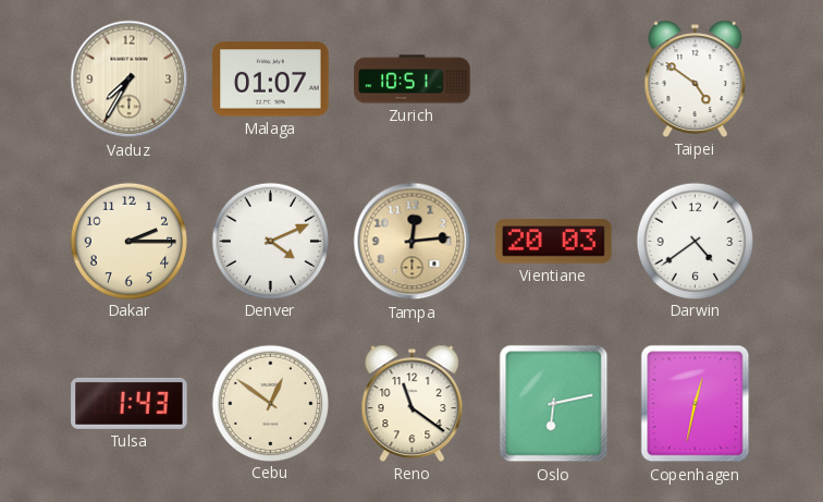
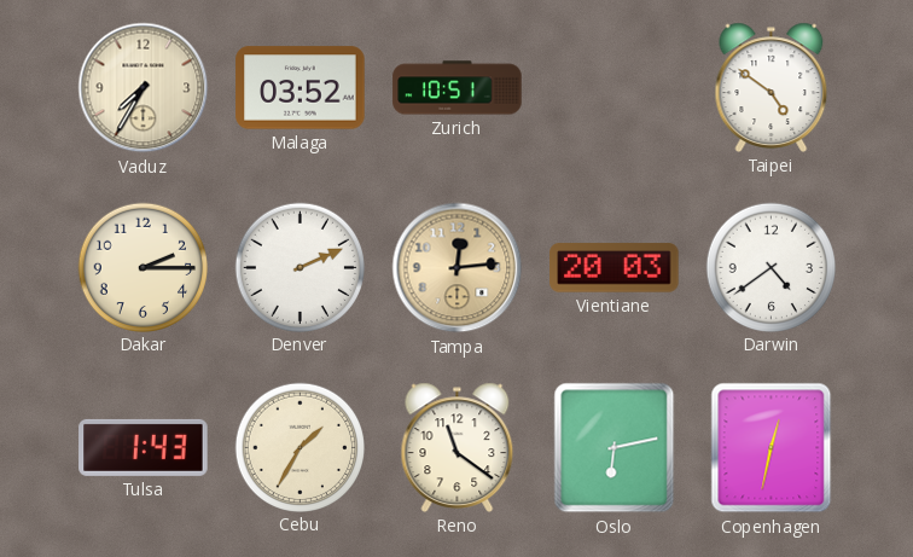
Malaga: 01:07 -> 03:52 (301, 88)
Denver: 4:11 -> 2:11 (300, 267)
Cebu: 12:51 -> 1:35 (300, 447)
